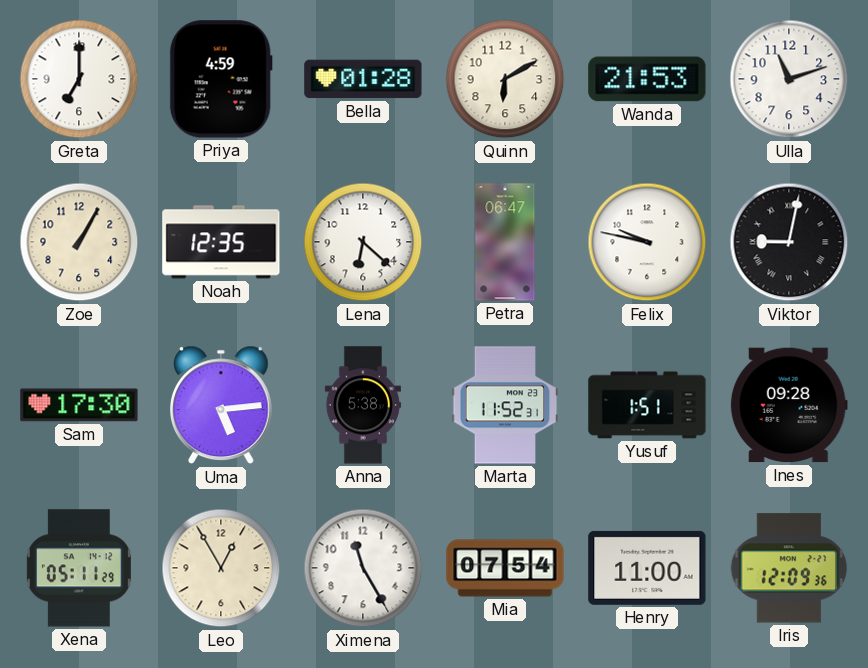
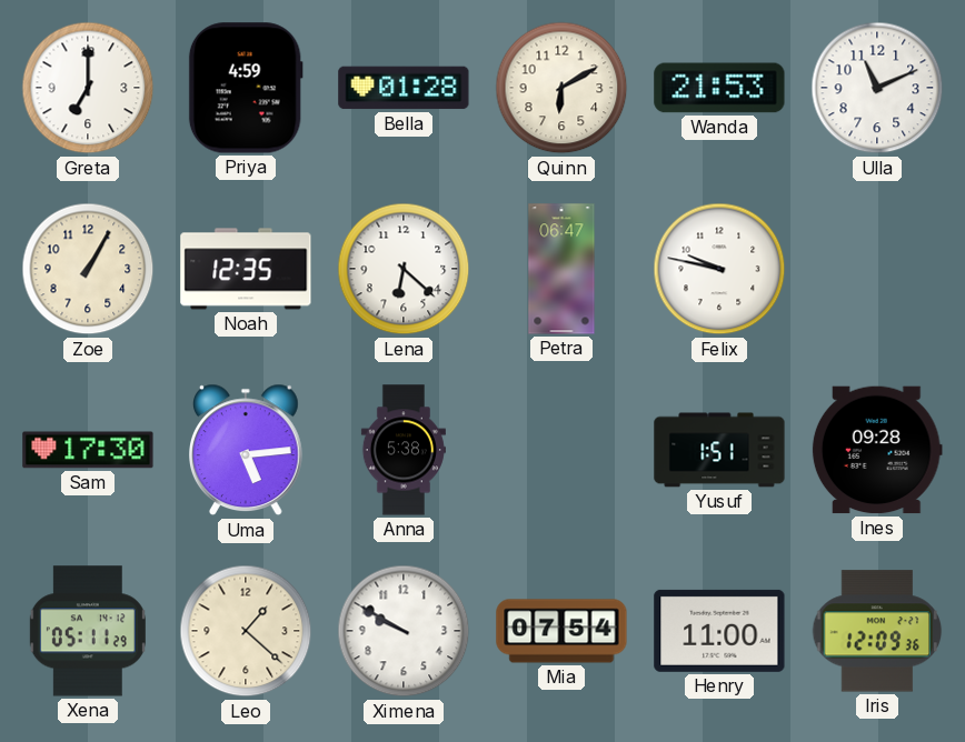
Ulla: 11:12 -> 11:11 (877, 88)
Viktor: 9:02 -> none (789, 242)
Marta: 11:52 -> none (505, 405)
Leo: 12:55 -> 1:22 (246, 631)
Ximena: 11:25 -> 9:50 (404, 631)
